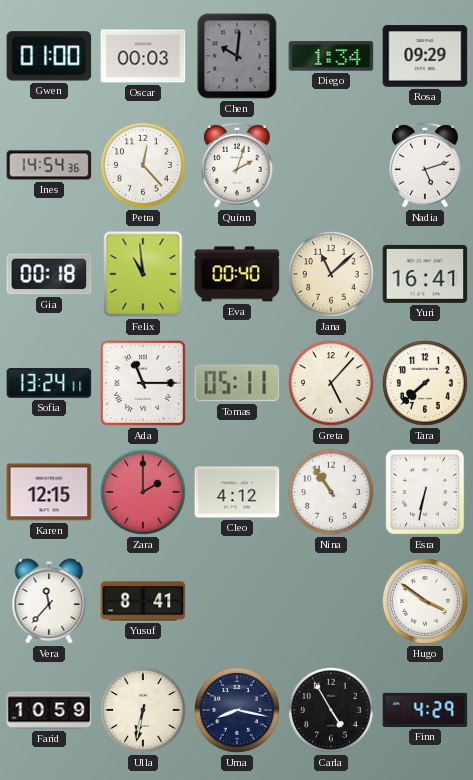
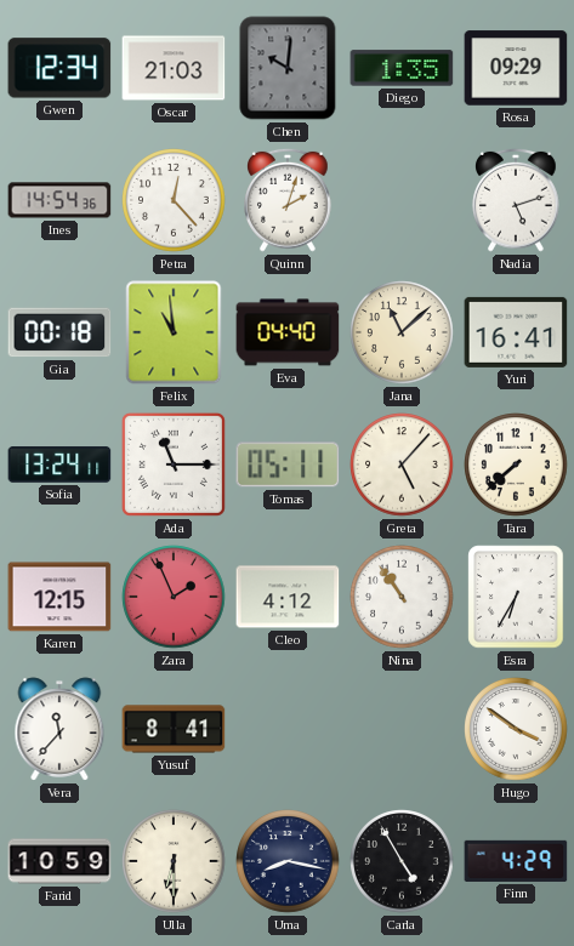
Gwen: 01:00 -> 12:34 (59, 68)
Oscar: 00:03 -> 21:03 (174, 68)
Diego: 1:34 -> 1:35 (402, 68)
Eva: 00:40 -> 04:40 (288, 332)
Zara: 2:00 -> 1:56 (174, 597)
Esra: 6:32 -> 6:35 (516, 597)
Ulla: 6:32 -> 6:30 (174, 861)
